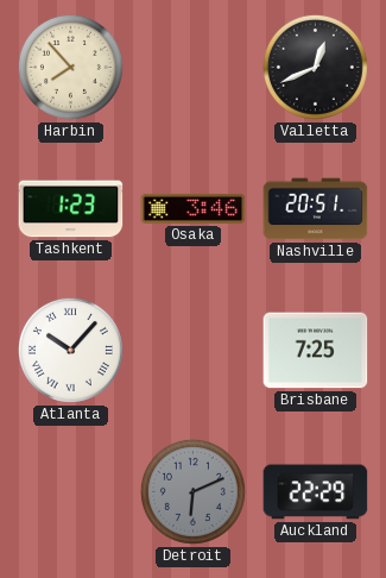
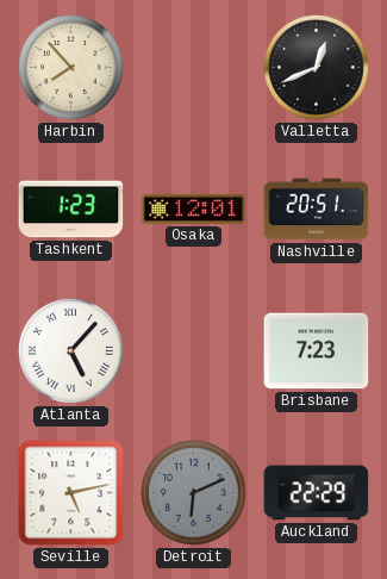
Osaka: 3:46 -> 12:01 (194, 208)
Atlanta: 10:07 -> 5:07 (70, 350)
Brisbane: 7:25 -> 7:23 (317, 351)
Seville: none -> 5:13 (71, 493)
